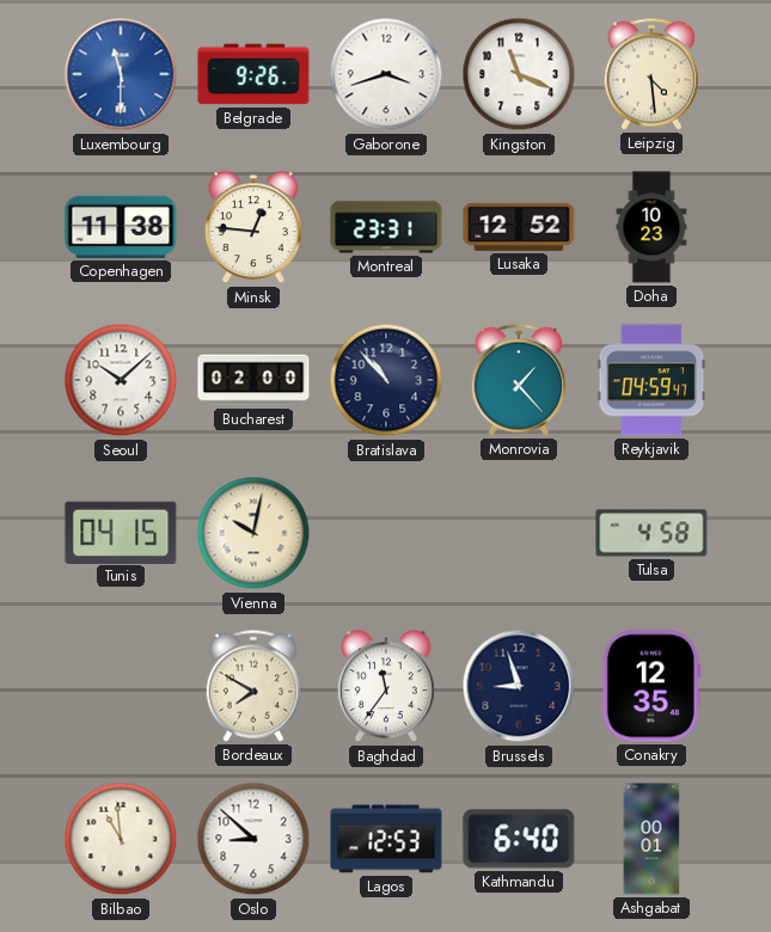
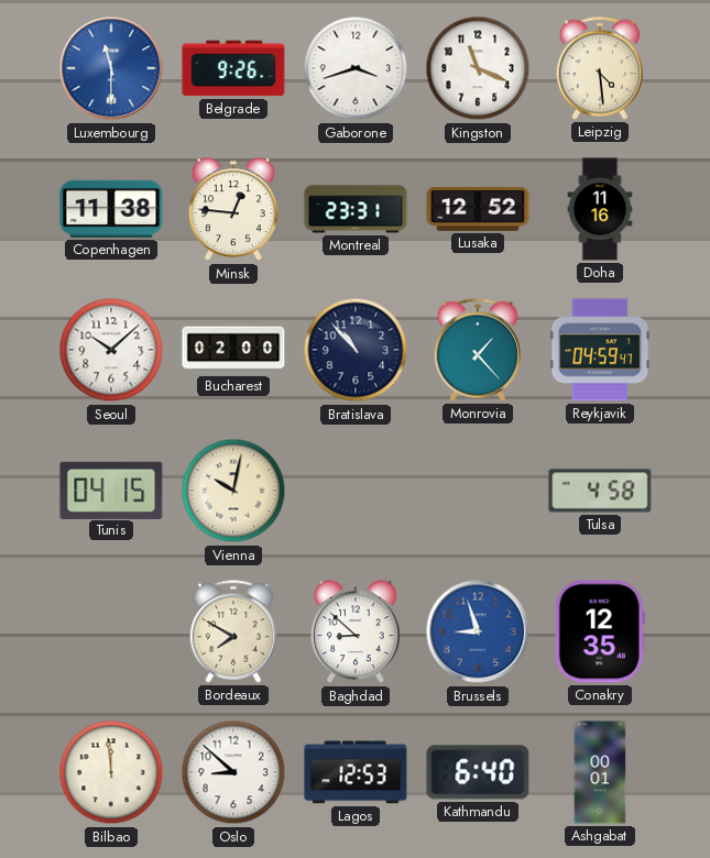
Doha: 10:23 -> 11:16 (600, 209)
Baghdad: 11:36 -> 8:52 (356, 632)
Brussels dial: navy -> blue (478, 631)
Bilbao: 10:59 -> 11:59 (111, 772)
